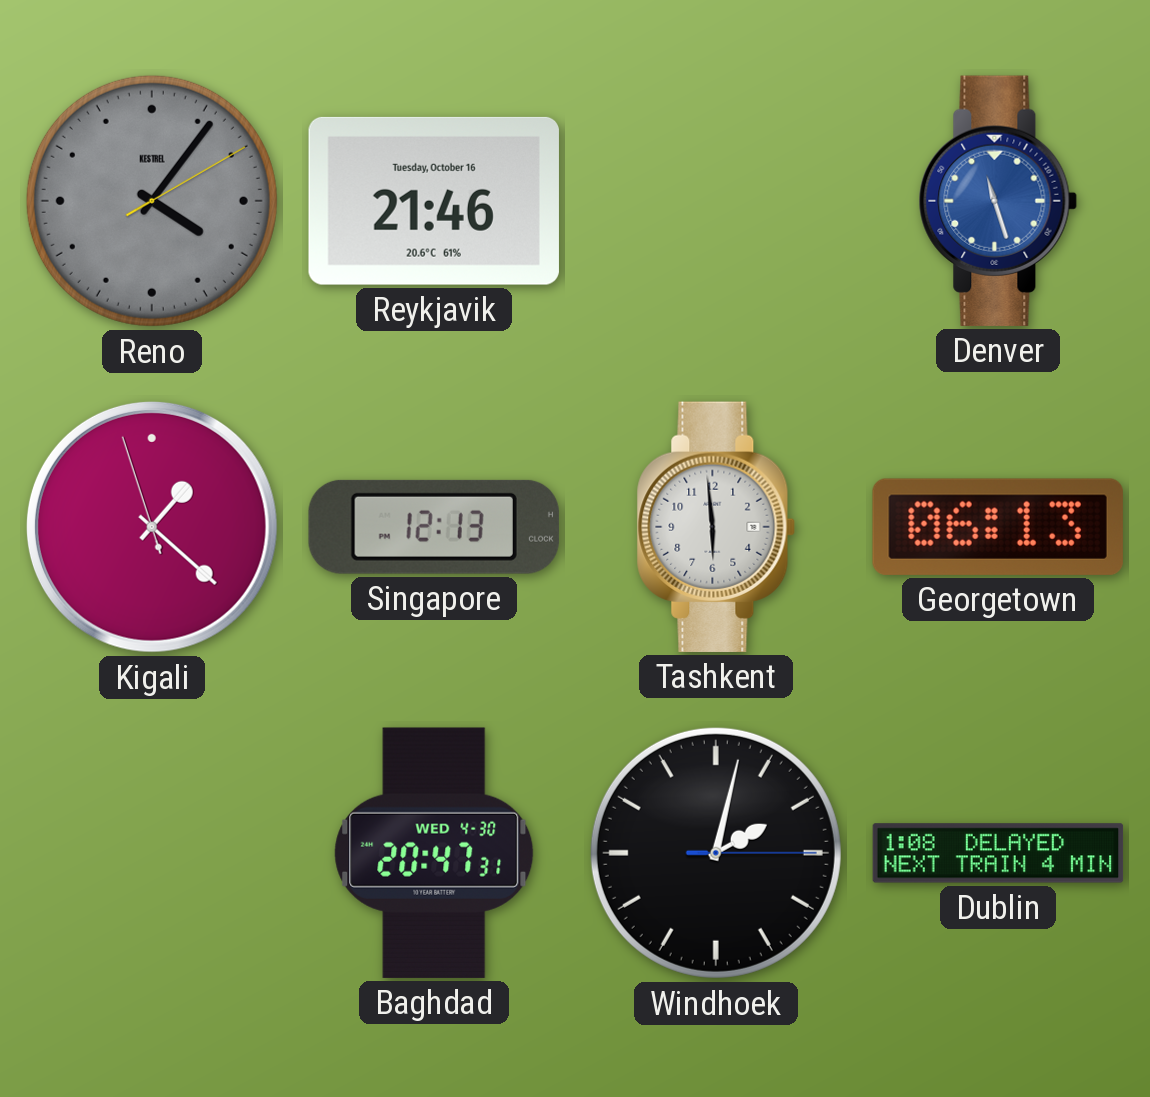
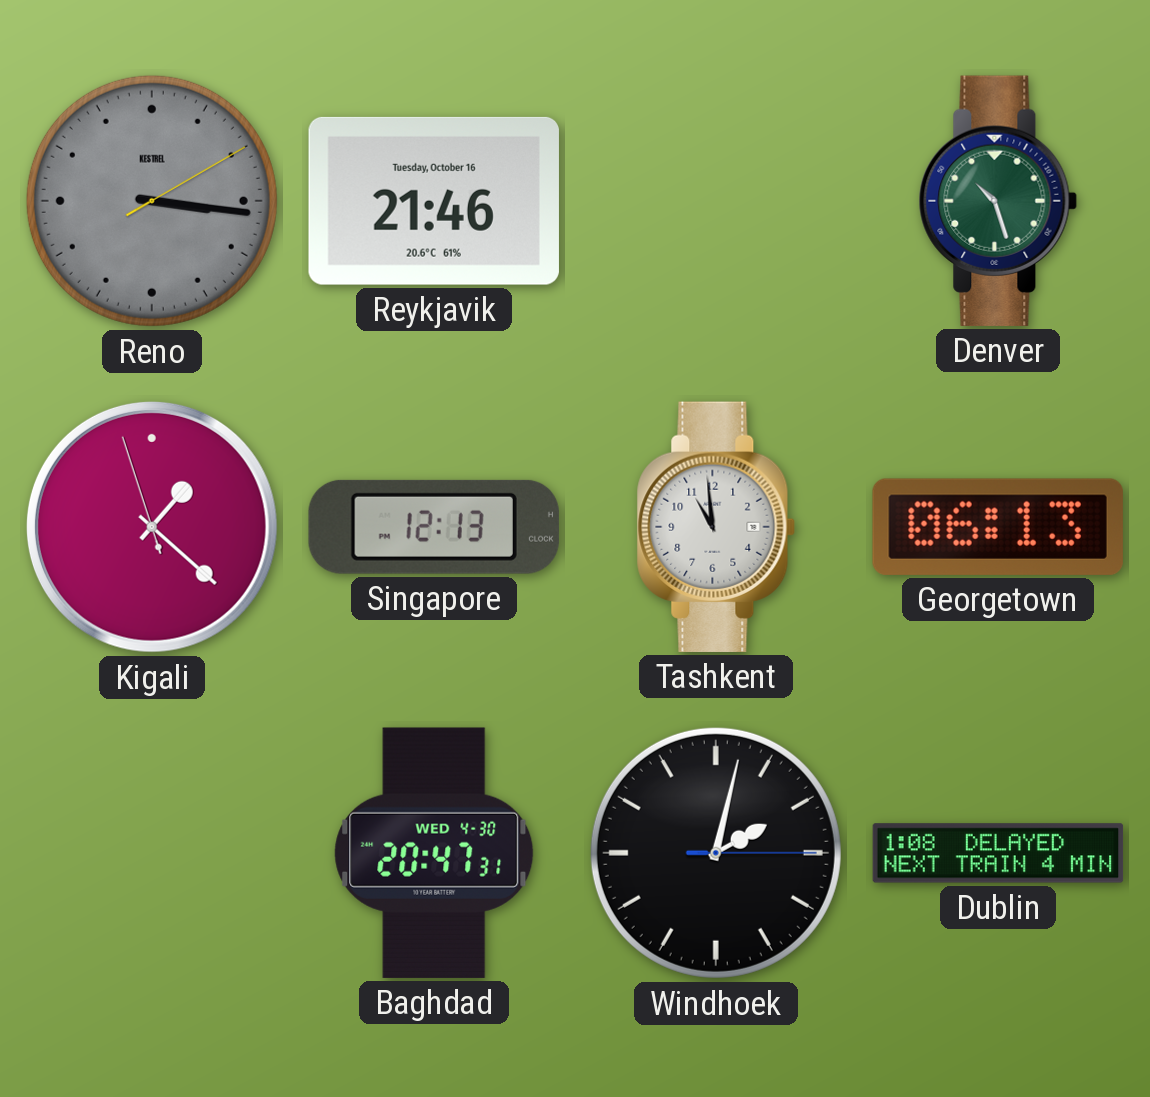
Reno: 4:06 -> 3:16 (152, 201)
Denver: 11:27 -> 10:27 (998, 201)
Denver dial: blue -> green (998, 201)
Tashkent: 5:59 -> 10:59 (716, 527)
